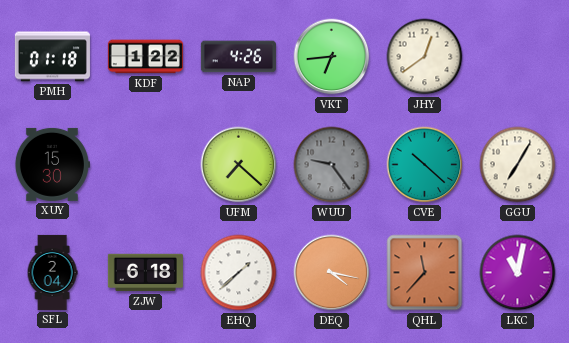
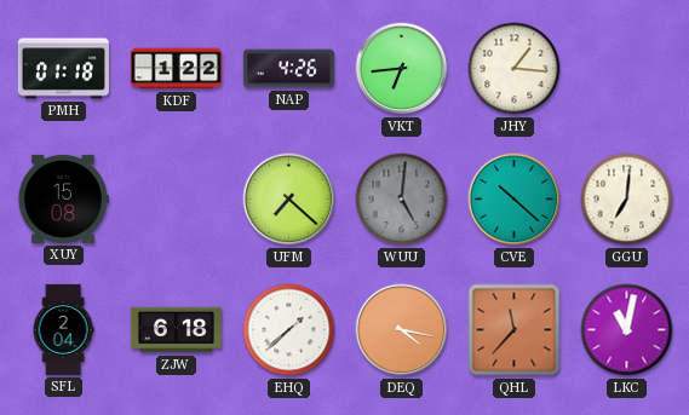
JHY: 12:39 -> 1:16 (515, 69)
XUY: 15:30 -> 15:08 (63, 198)
WUU: 9:24 -> 5:01 (402, 200)
GGU: 7:05 -> 7:01 (627, 200)
